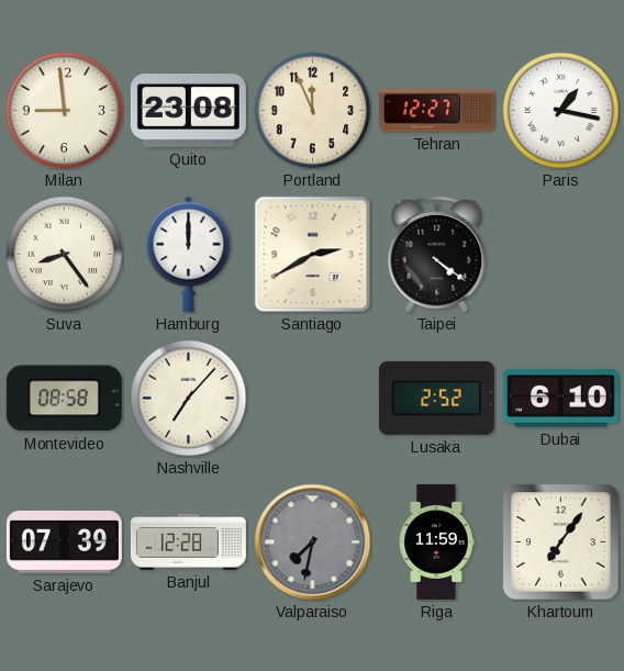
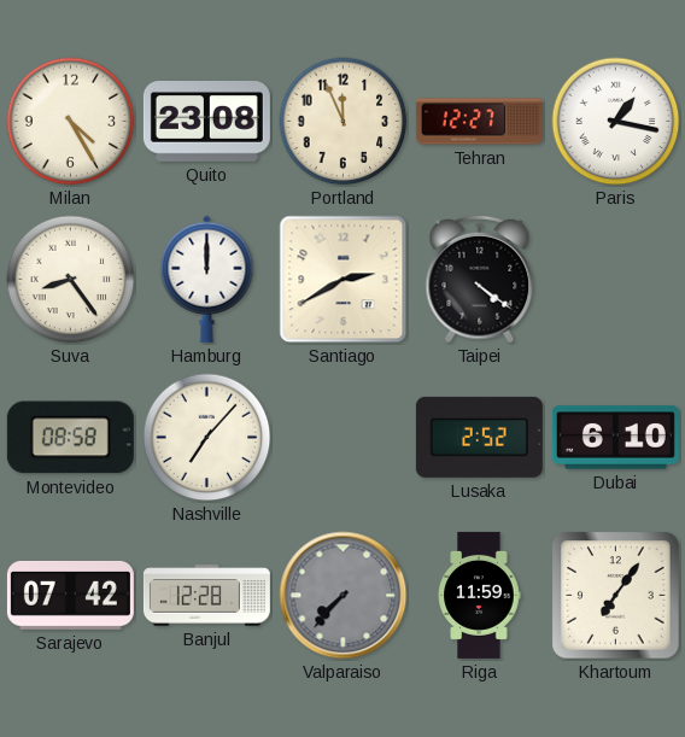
Milan: 8:59 -> 4:25 (71, 122)
Sarajevo: 07:39 -> 07:42 (70, 595)
Valparaiso: 7:32 -> 7:37 (344, 596)
